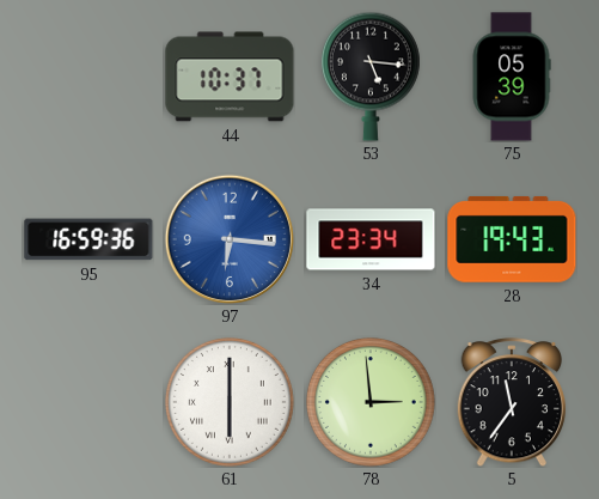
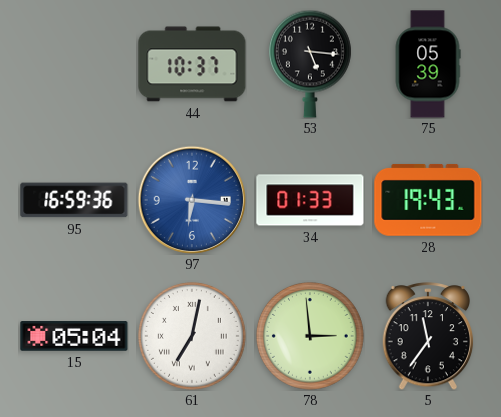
34: 23:34 -> 01:33 (310, 200)
15: none -> 05:04 (74, 336)
61: 6:00 -> 7:02 (192, 336)
